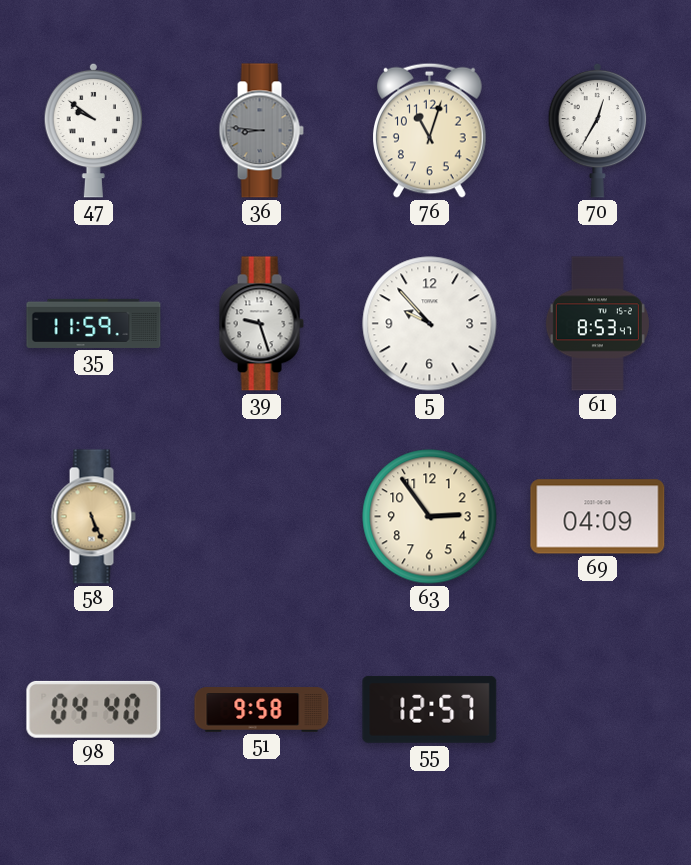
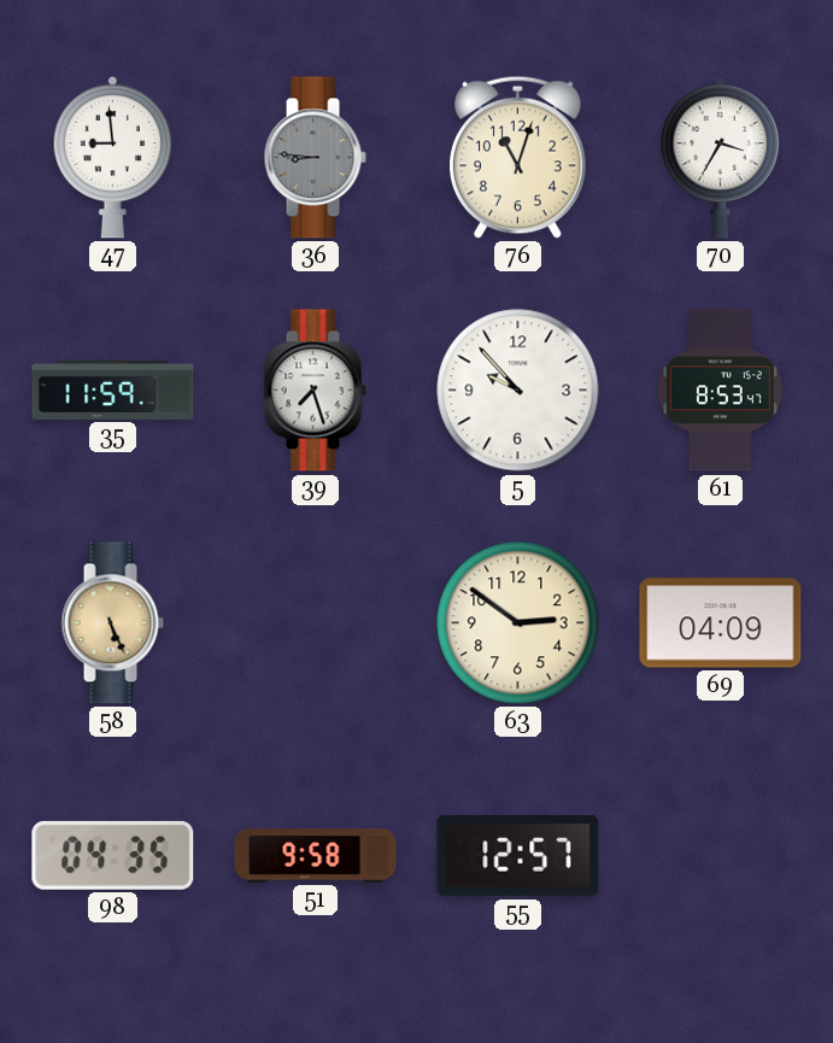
47: 9:51 -> 8:59 (113, 157)
70: 12:35 -> 3:35 (721, 157)
39: 9:27 -> 7:27 (315, 391)
63: 2:54 -> 2:51 (518, 623)
98: 04:40 -> 04:35 (113, 855)
